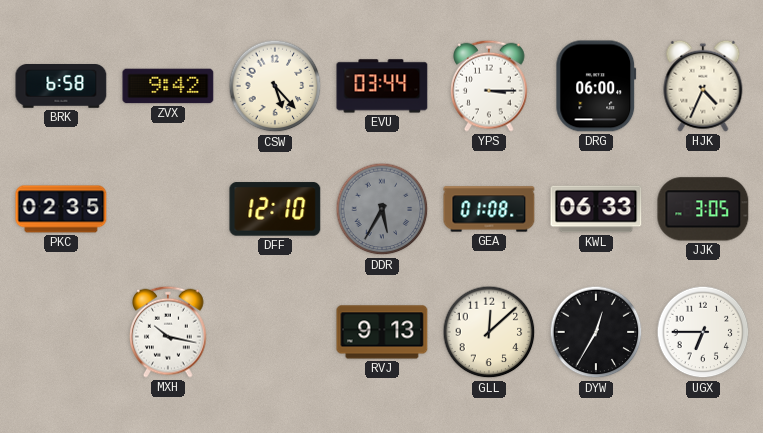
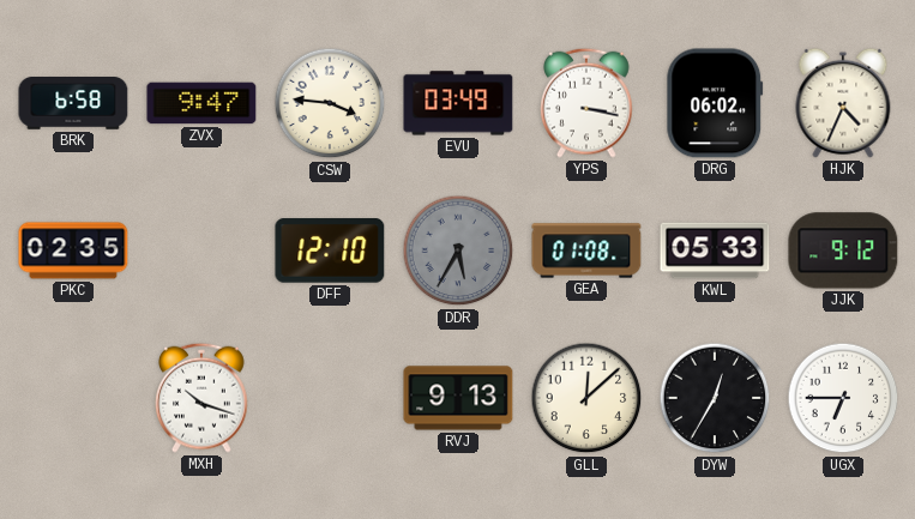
ZVX: 9:42 -> 9:47 (201, 103)
CSW: 5:23 -> 3:46 (330, 103)
EVU: 03:44 -> 03:49 (458, 103)
YPS: 3:15 -> 3:17 (588, 103)
DRG: 06:00 -> 06:02 (715, 103)
KWL: 06:33 -> 05:33 (715, 251)
JJK: 3:05 -> 9:12 (843, 251)
MXH: 10:17 -> 10:18 (203, 398)
